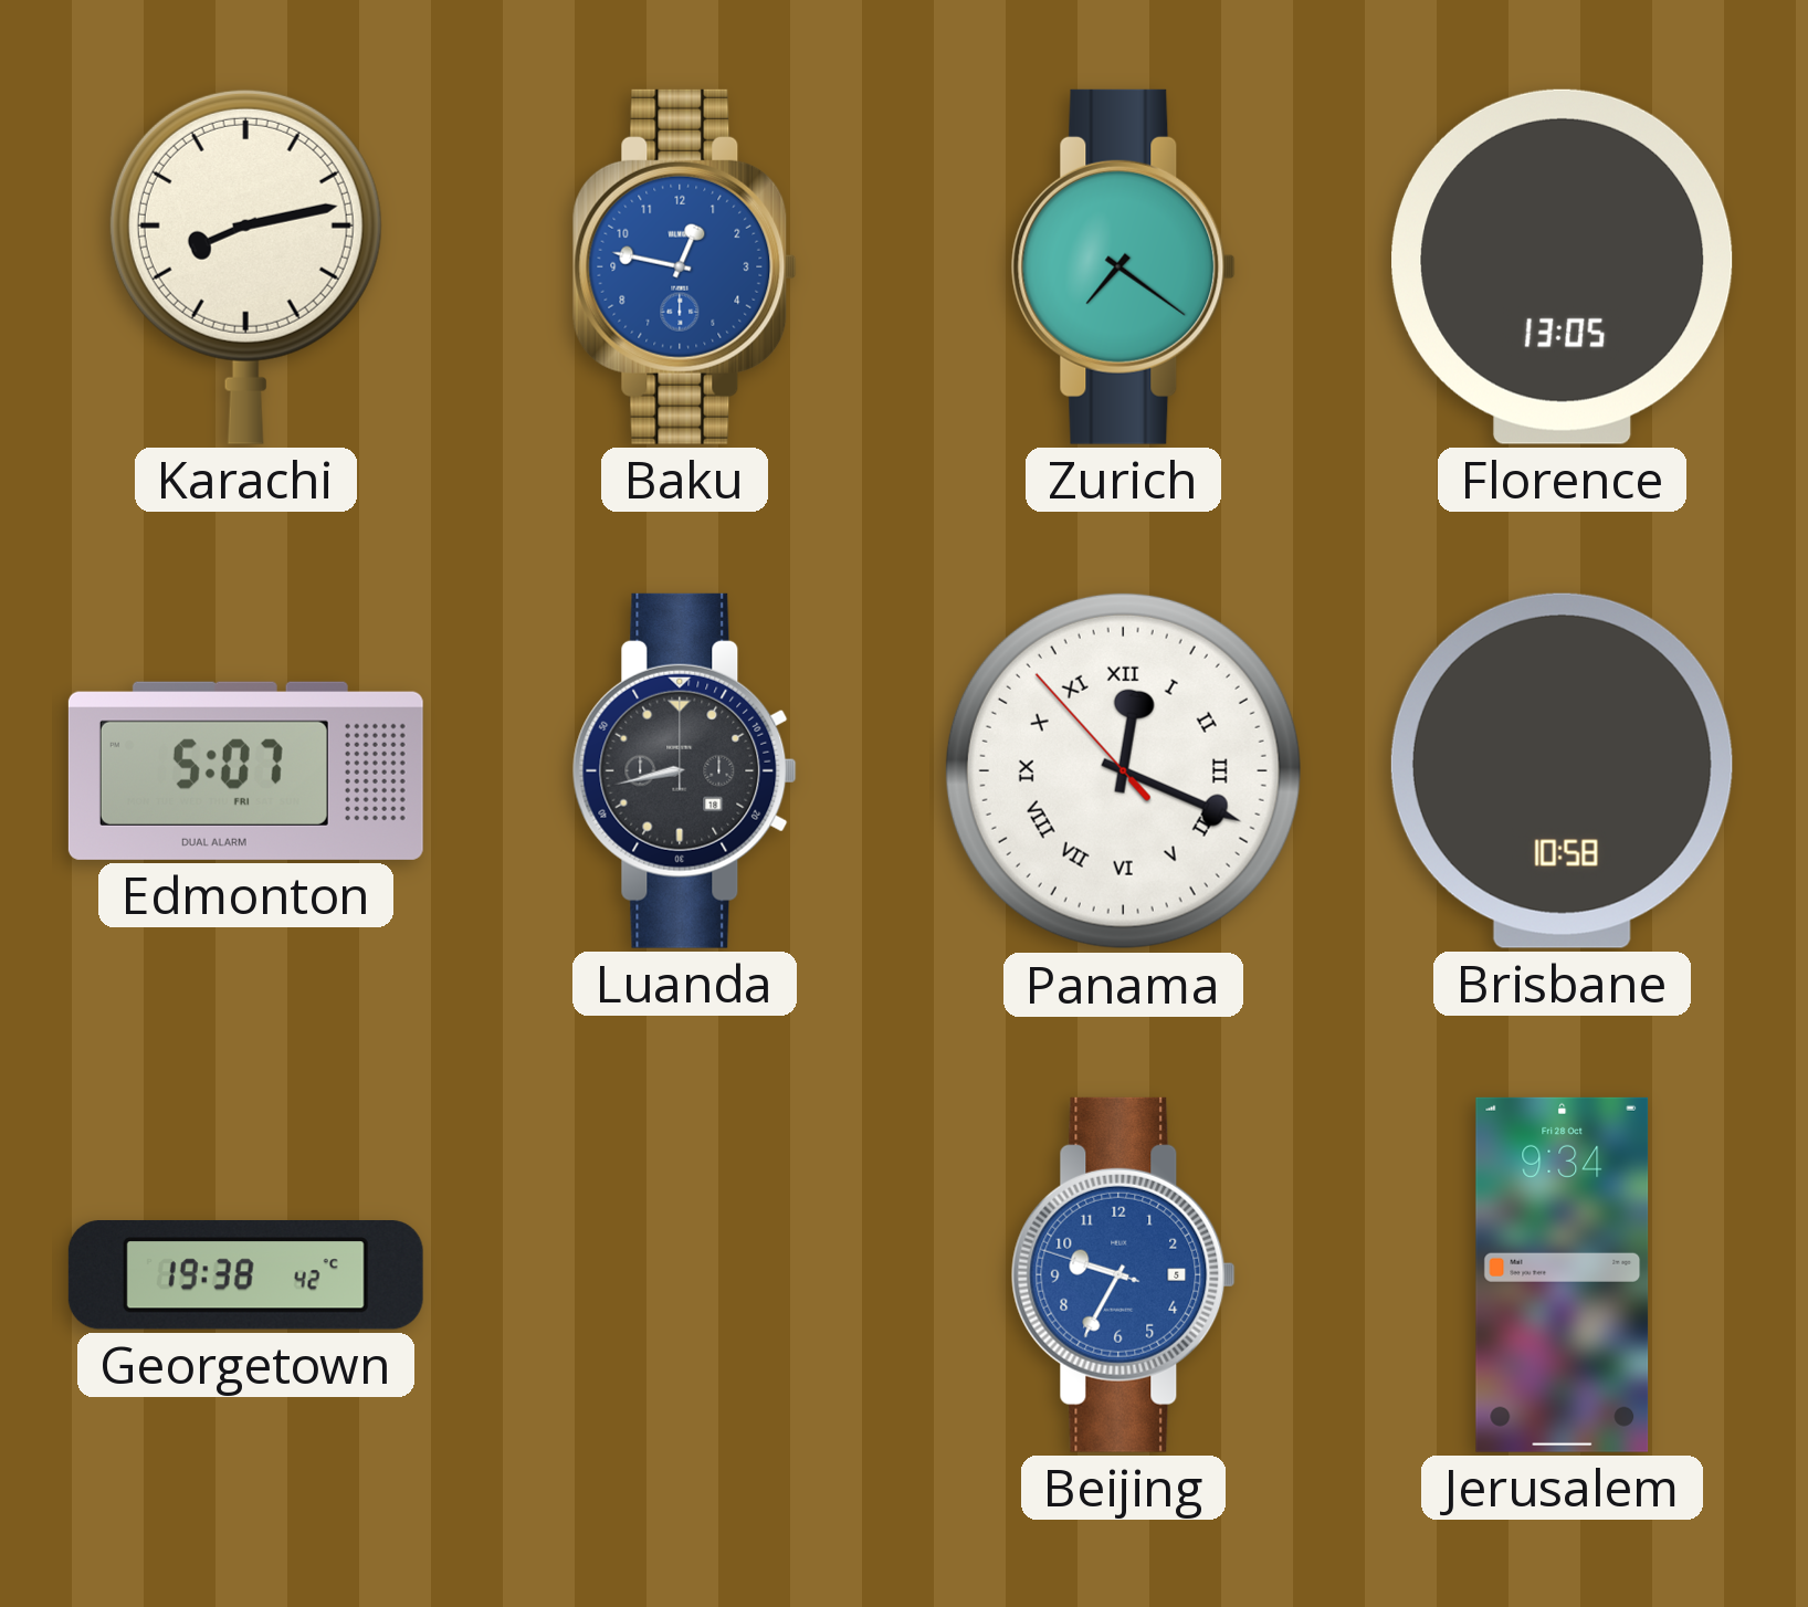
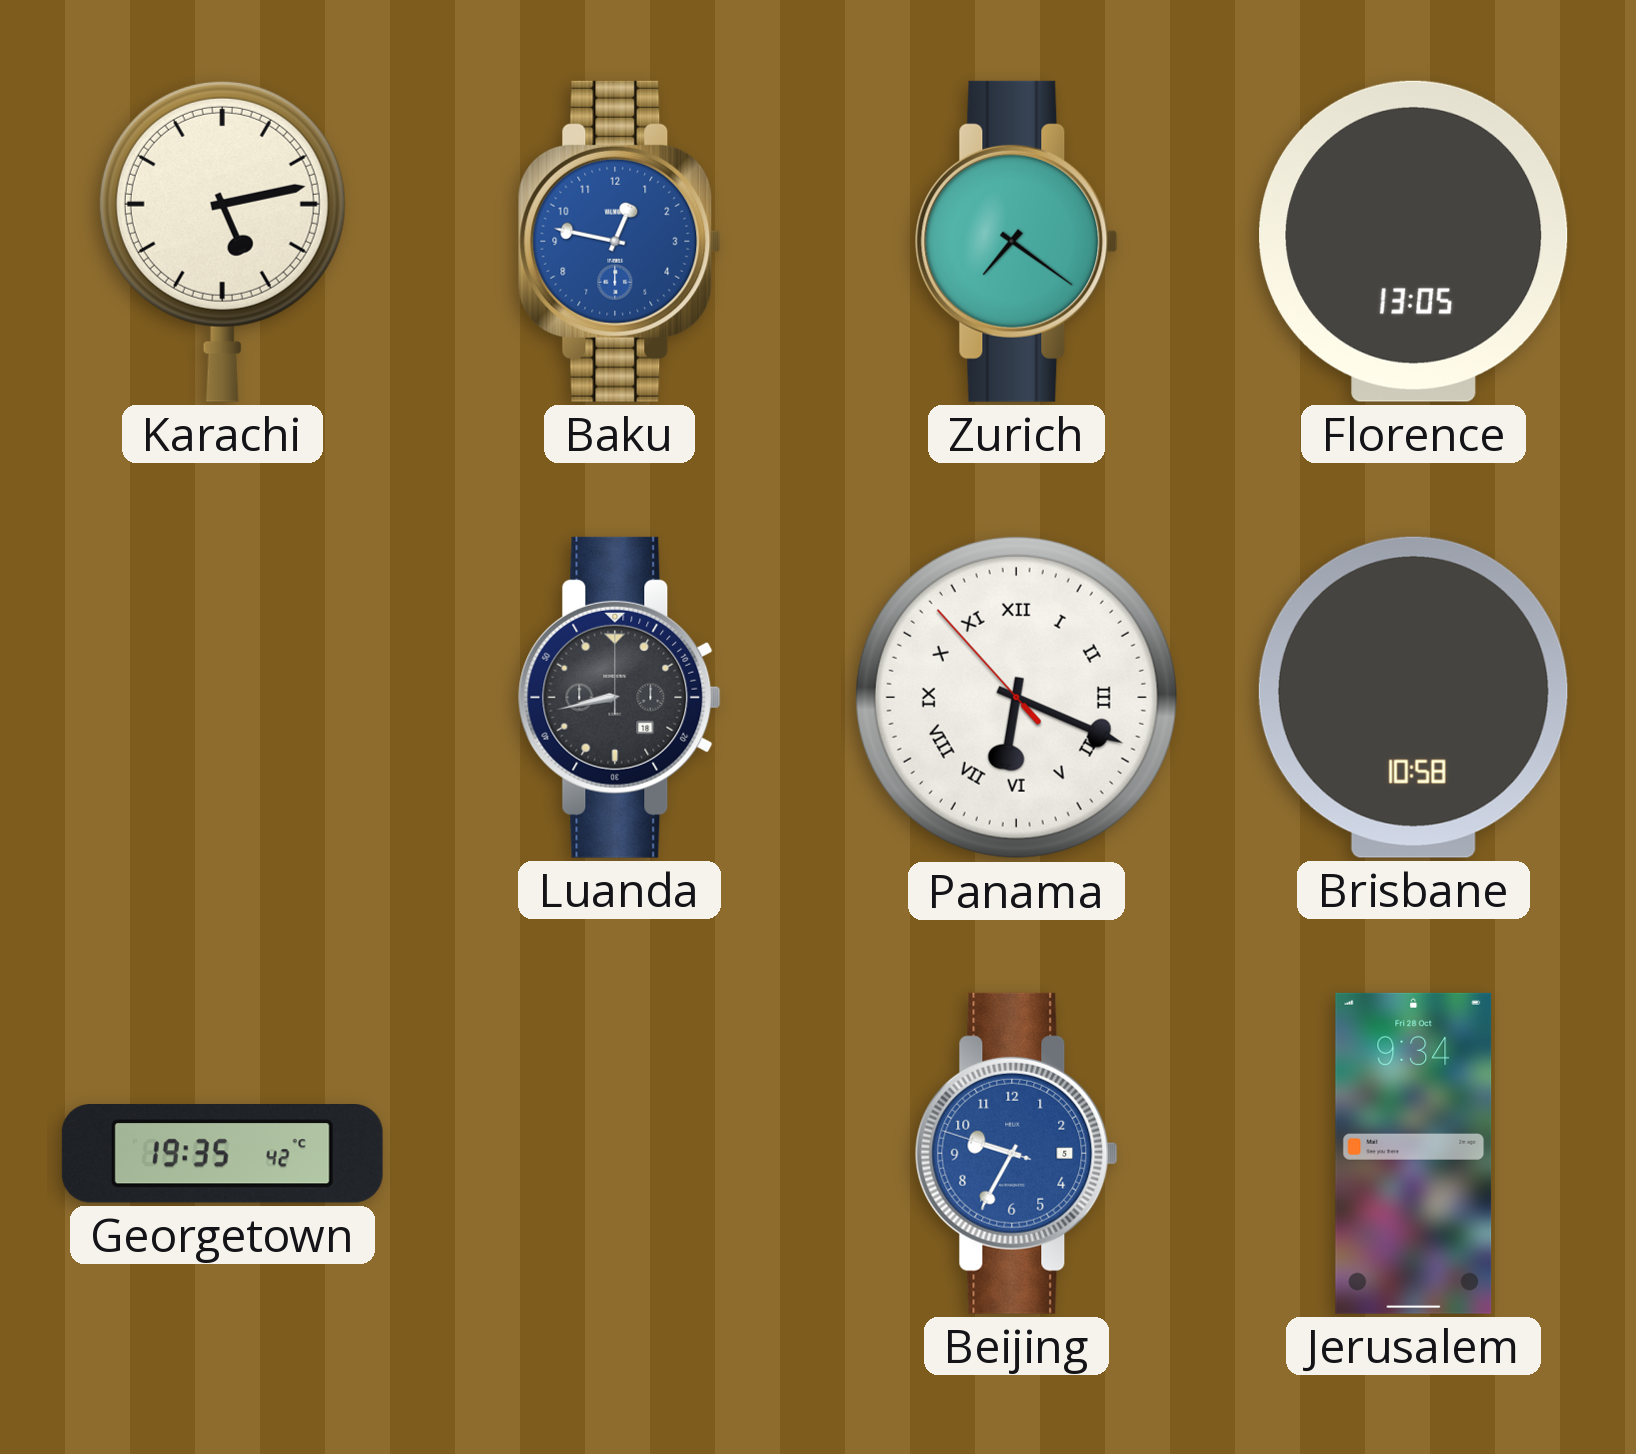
Karachi: 8:13 -> 5:13 (222, 241)
Edmonton: 5:07 -> none (245, 770)
Panama: 12:18 -> 6:18 (1016, 697)
Georgetown: 19:38 -> 19:35 (222, 1154)
